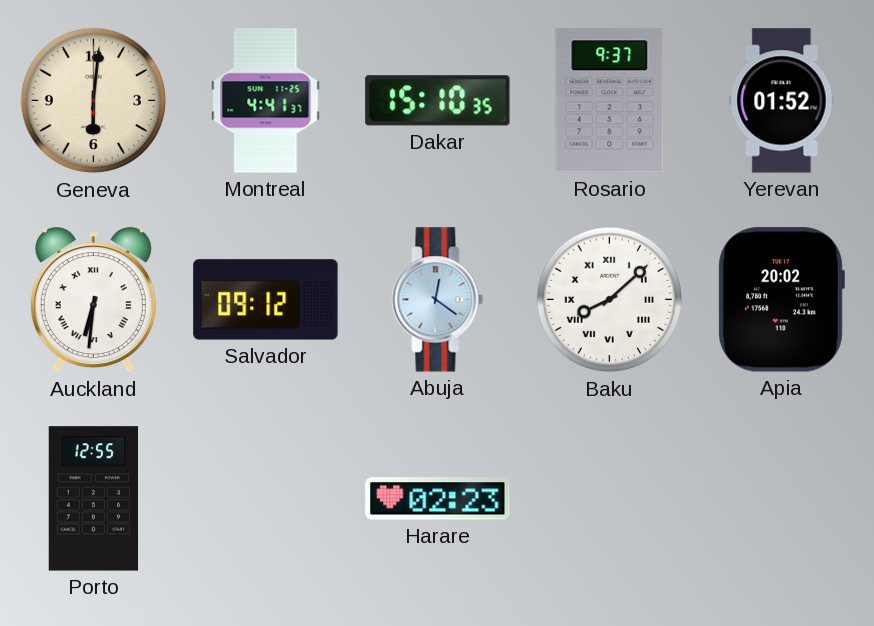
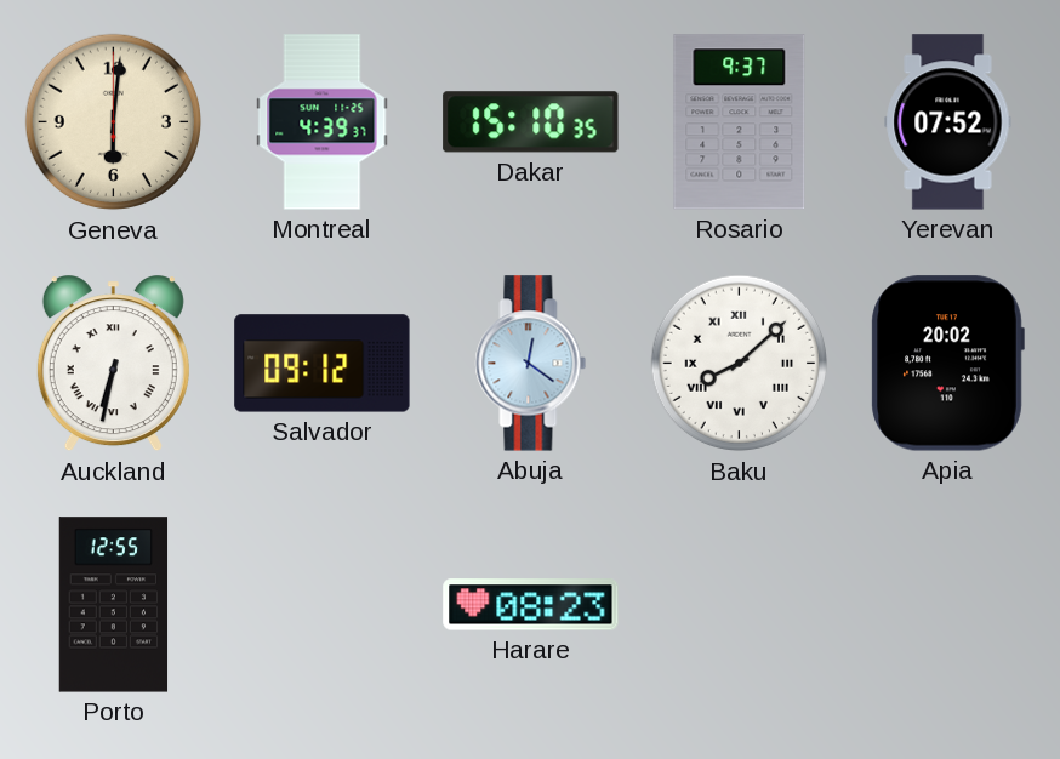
Montreal: 4:41 -> 4:39 (323, 122)
Yerevan: 01:52 -> 07:52 (948, 122)
Auckland: 6:31 -> 6:32 (113, 364)
Harare: 02:23 -> 08:23 (531, 605)
